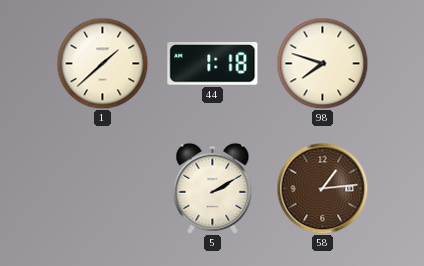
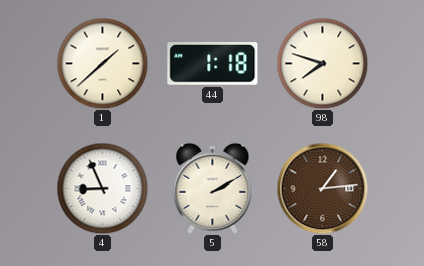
4: none -> 8:56 (102, 188)
